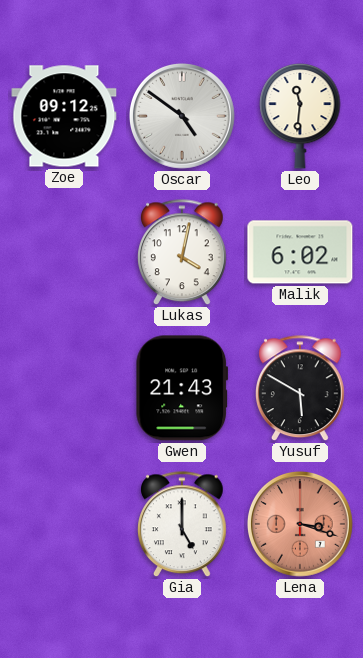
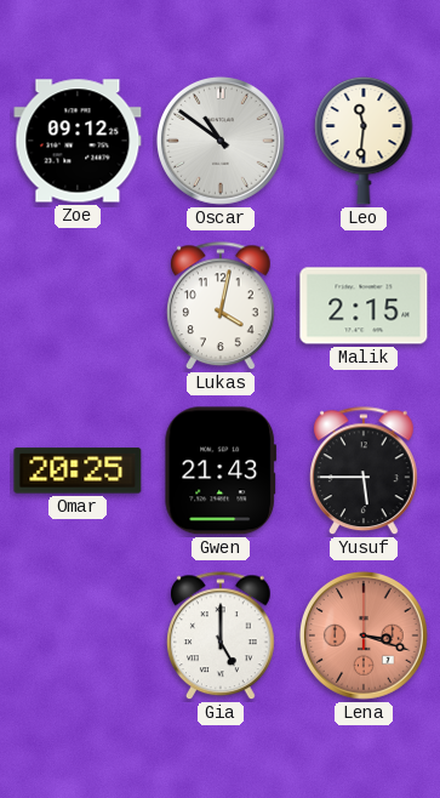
Oscar: 4:51 -> 10:51 (221, 141)
Malik: 6:02 -> 2:15 (364, 306)
Omar: none -> 20:25 (78, 471)
Yusuf: 5:50 -> 5:45 (365, 472)
